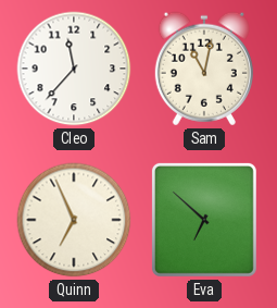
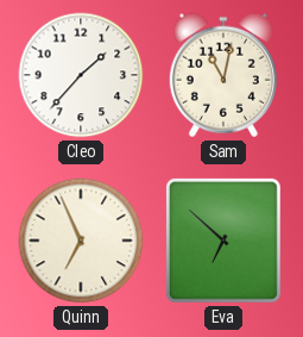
Cleo: 11:37 -> 1:37 (81, 75)
